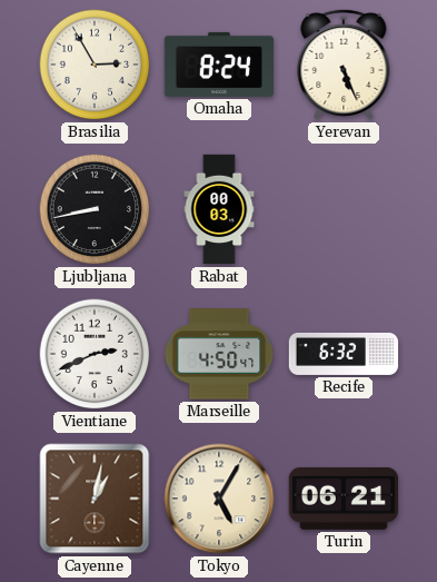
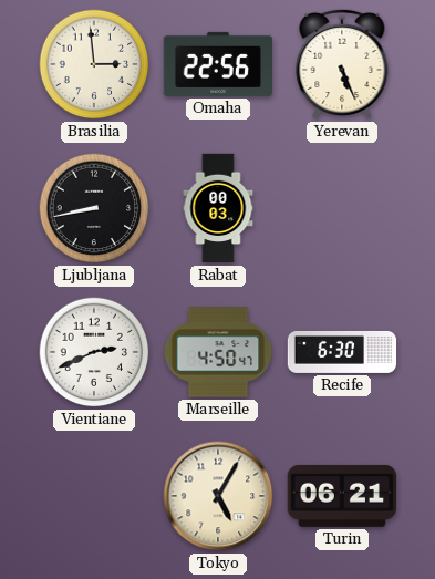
Brasilia: 2:55 -> 2:59 (94, 64)
Omaha: 8:24 -> 22:56 (218, 64)
Recife: 6:32 -> 6:30 (342, 352)
Cayenne: 1:02 -> none (95, 499)
